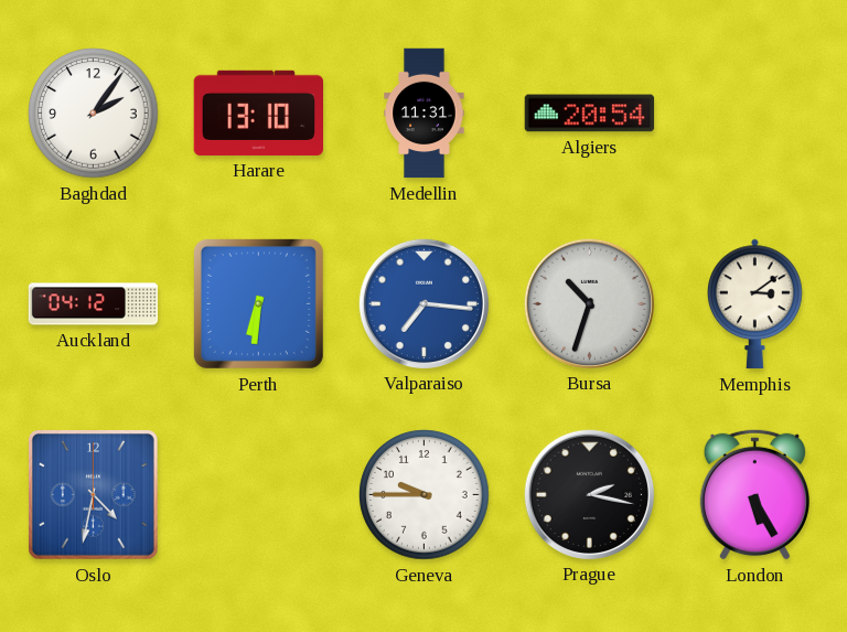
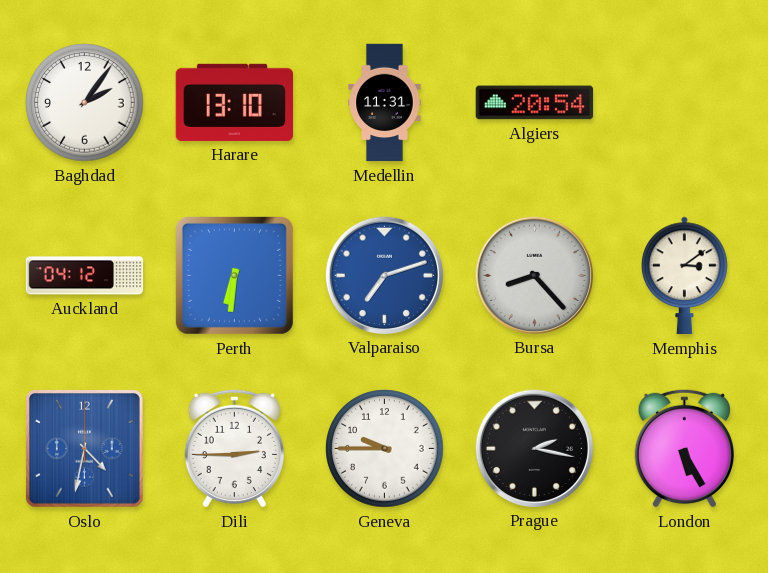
Valparaiso: 7:16 -> 7:12 (384, 275)
Bursa: 10:33 -> 8:23 (534, 275)
Dili: none -> 2:45 (234, 448)
